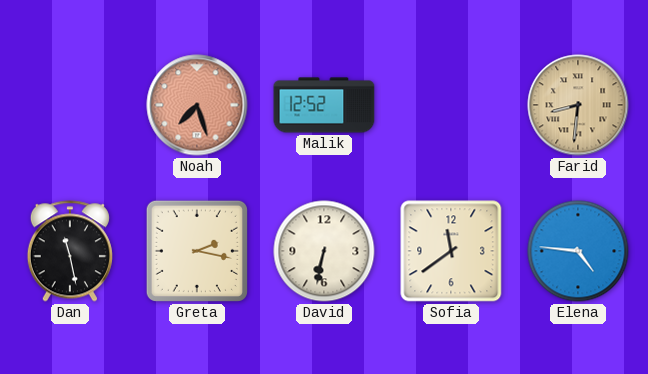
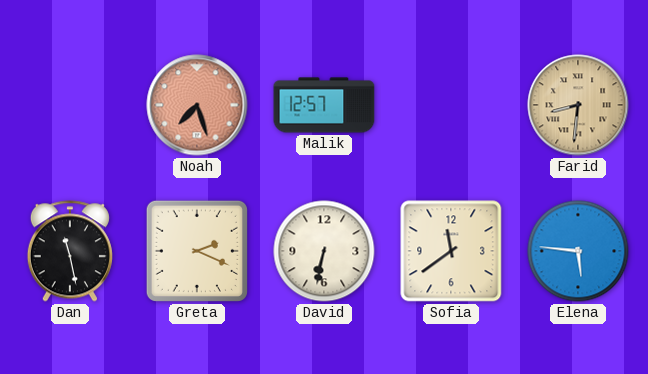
Malik: 12:52 -> 12:57 (324, 105)
Greta: 2:17 -> 2:19 (197, 251)
Elena: 4:46 -> 5:46 (578, 251)
